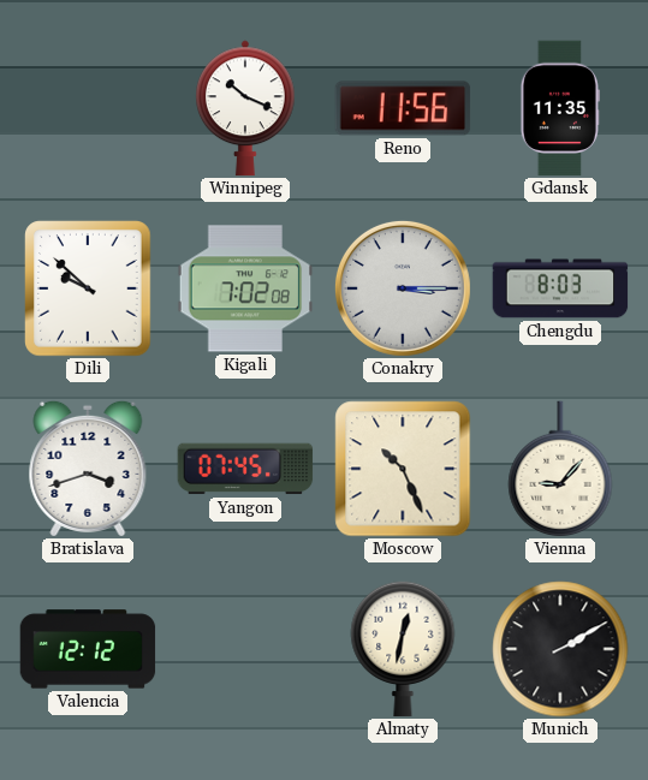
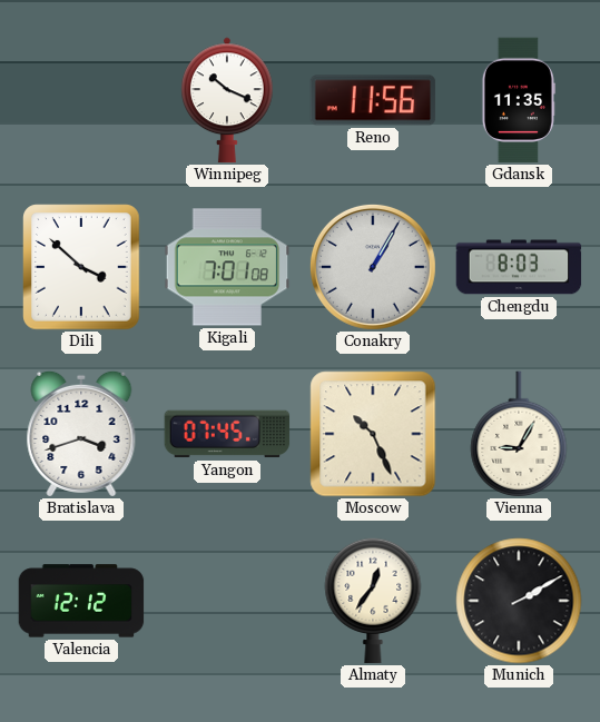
Dili: 9:52 -> 3:52 (81, 267)
Kigali: 7:02 -> 7:01 (227, 267)
Conakry: 3:15 -> 1:05 (373, 267)
Vienna: 9:07 -> 9:05 (519, 434)
Almaty: 12:32 -> 12:36 (373, 601)
